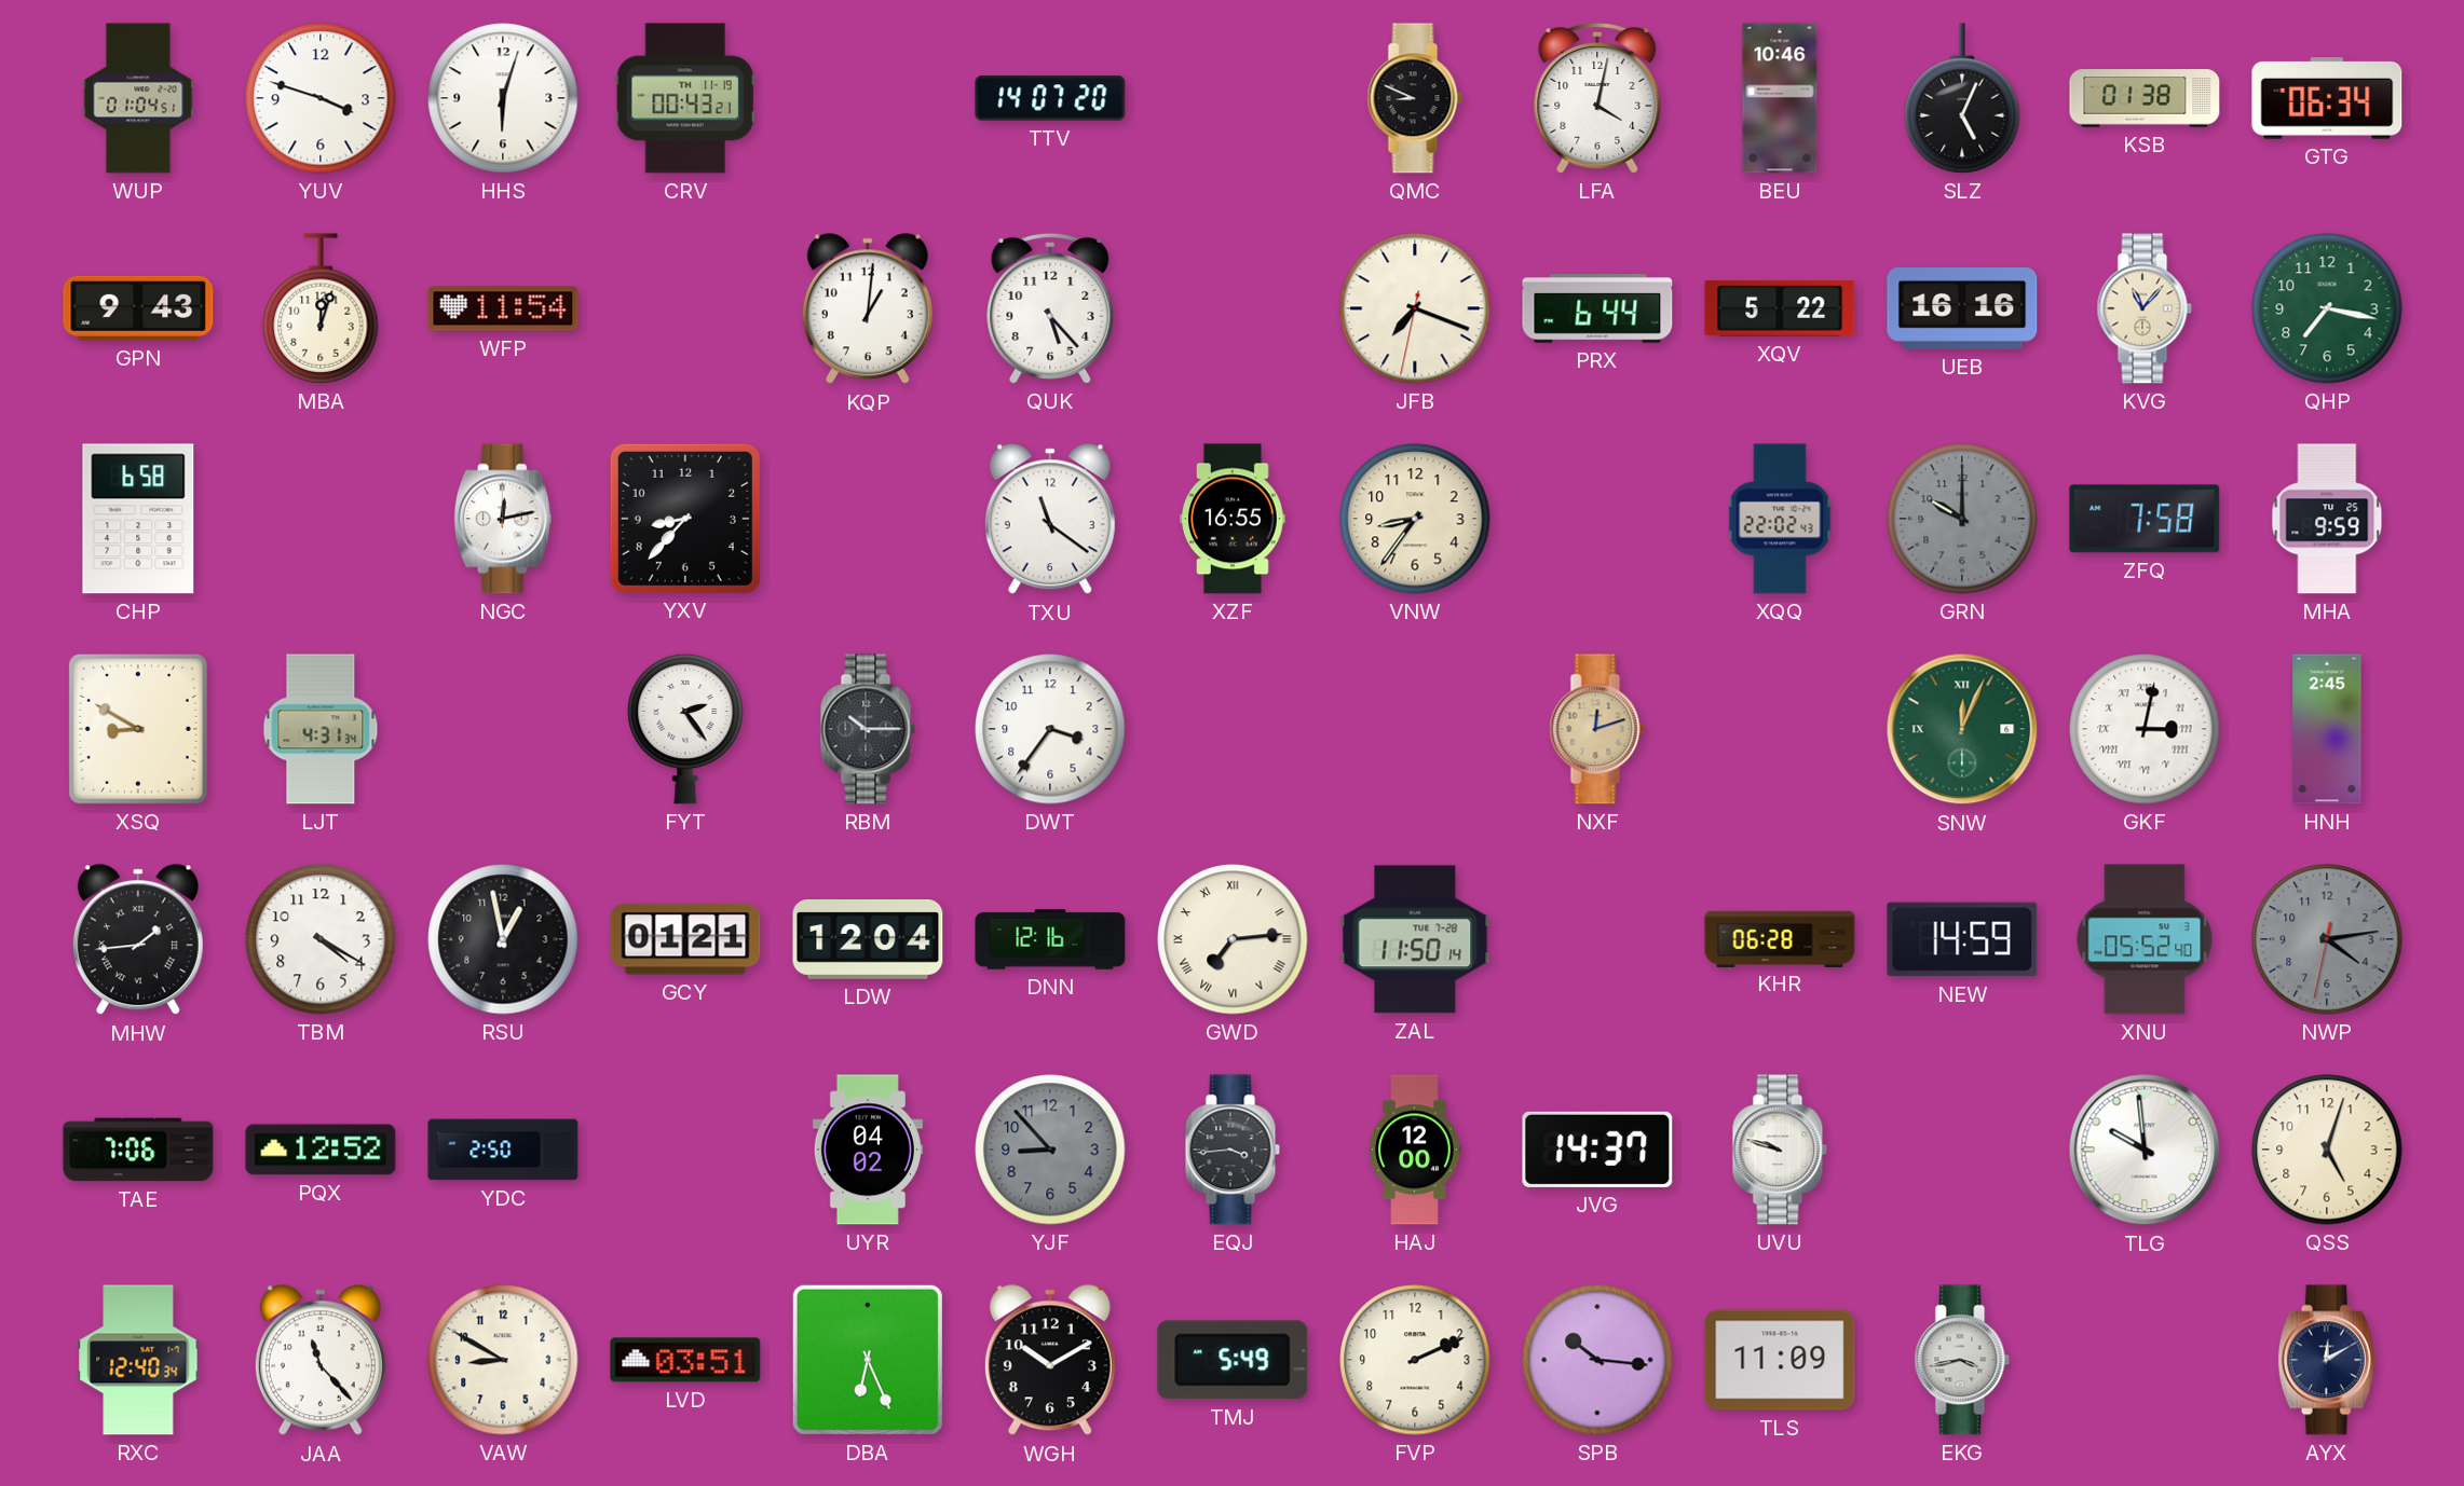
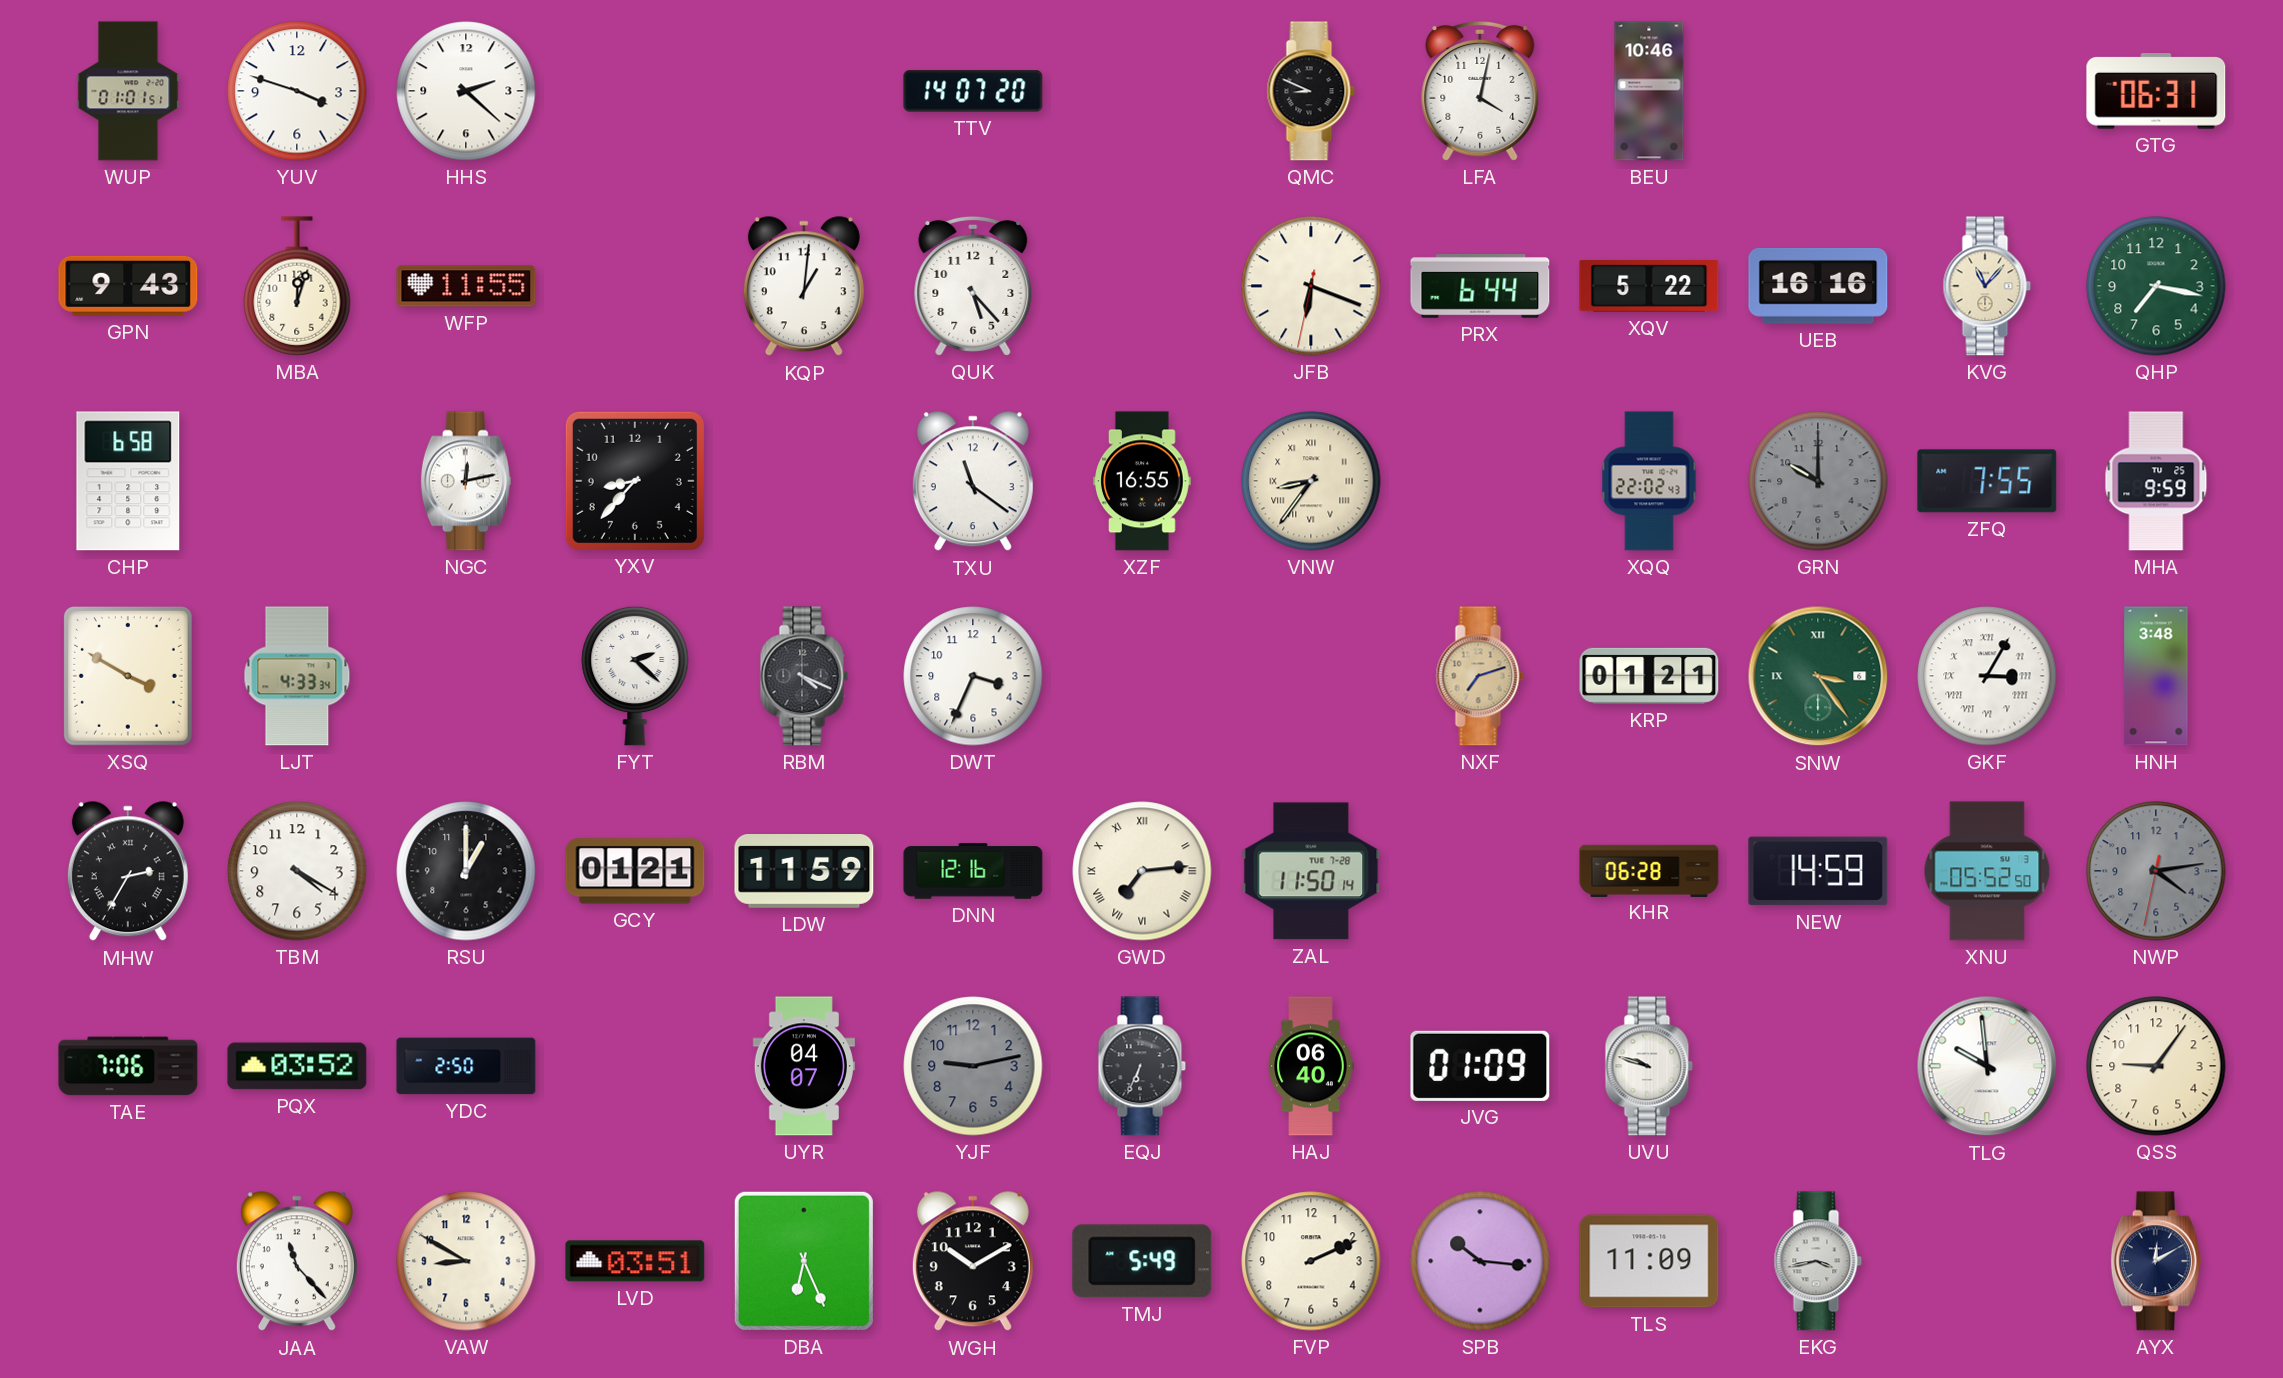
WUP: 01:04 -> 01:01 (128, 91)
HHS: 6:03 -> 2:22 (466, 91)
CRV: 00:43 -> none (685, 98)
SLZ: 5:04 -> none (1962, 98)
KSB: 01:38 -> none (2145, 98)
GTG: 06:34 -> 06:31 (2156, 92)
WFP: 11:54 -> 11:55 (466, 286)
JFB: 7:18 -> 6:18 (1311, 286)
VNW numerals: Arabic -> Roman (1311, 481)
ZFQ: 7:58 -> 7:55 (1987, 481)
XSQ: 8:50 -> 3:50 (128, 676)
LJT: 4:31 -> 4:33 (297, 676)
FYT: 2:24 -> 2:22 (635, 676)
RBM: 10:15 -> 4:19 (804, 676)
DWT: 3:36 -> 3:34 (973, 676)
NXF: 12:12 -> 7:12 (1480, 676)
KRP: none -> 01:21 (1649, 676)
SNW: 12:04 -> 3:24 (1818, 676)
GKF: 3:02 -> 3:05 (1987, 676)
HNH: 2:45 -> 3:48 (2156, 676)
MHW: 1:44 -> 2:35 (128, 872)
RSU: 12:58 -> 1:00 (466, 871)
LDW: 12:04 -> 11:59 (804, 872)
XNU: 05:52:40 -> 05:52:50 (1987, 871)
PQX: 12:52 -> 03:52 (297, 1066)
UYR: 04:02 -> 04:07 (804, 1066)
YJF: 8:53 -> 9:13 (973, 1066)
EQJ: 3:44 -> 6:34 (1142, 1066)
HAJ: 12:00 -> 06:40 (1311, 1066)
JVG: 14:37 -> 01:09 (1480, 1066)
QSS: 5:03 -> 9:06 (2156, 1066)
RXC: 12:40 -> none (138, 1360)
